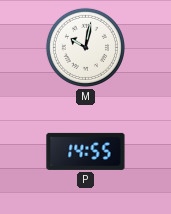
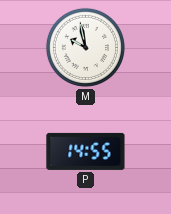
M: 10:02 -> 9:58 (85, 47)
